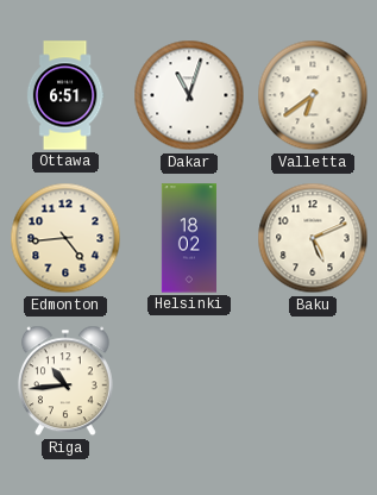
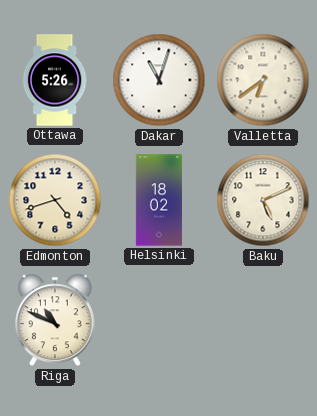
Ottawa: 6:51 -> 5:26 (55, 80)
Edmonton: 4:44 -> 4:42 (55, 200)
Riga: 10:44 -> 10:49 (55, 320)
